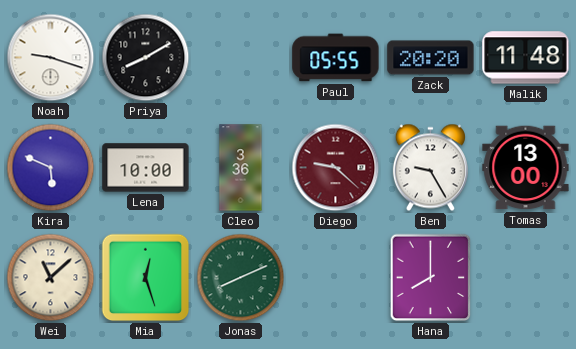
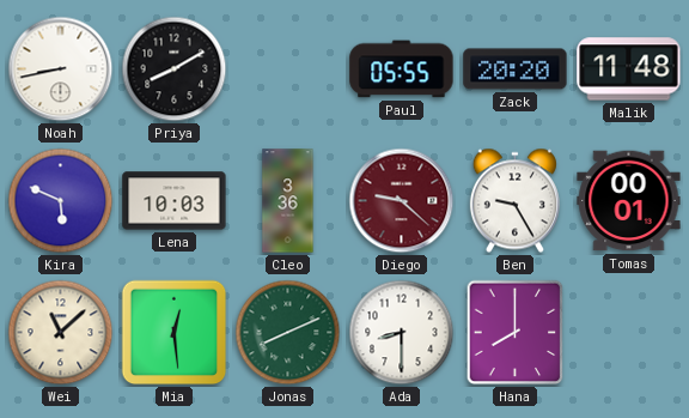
Noah: 9:18 -> 8:43 (61, 69)
Lena: 10:00 -> 10:03 (175, 201)
Tomas: 13:00 -> 00:01 (629, 201)
Mia: 12:27 -> 12:29 (175, 333)
Ada: none -> 8:30 (402, 333)
